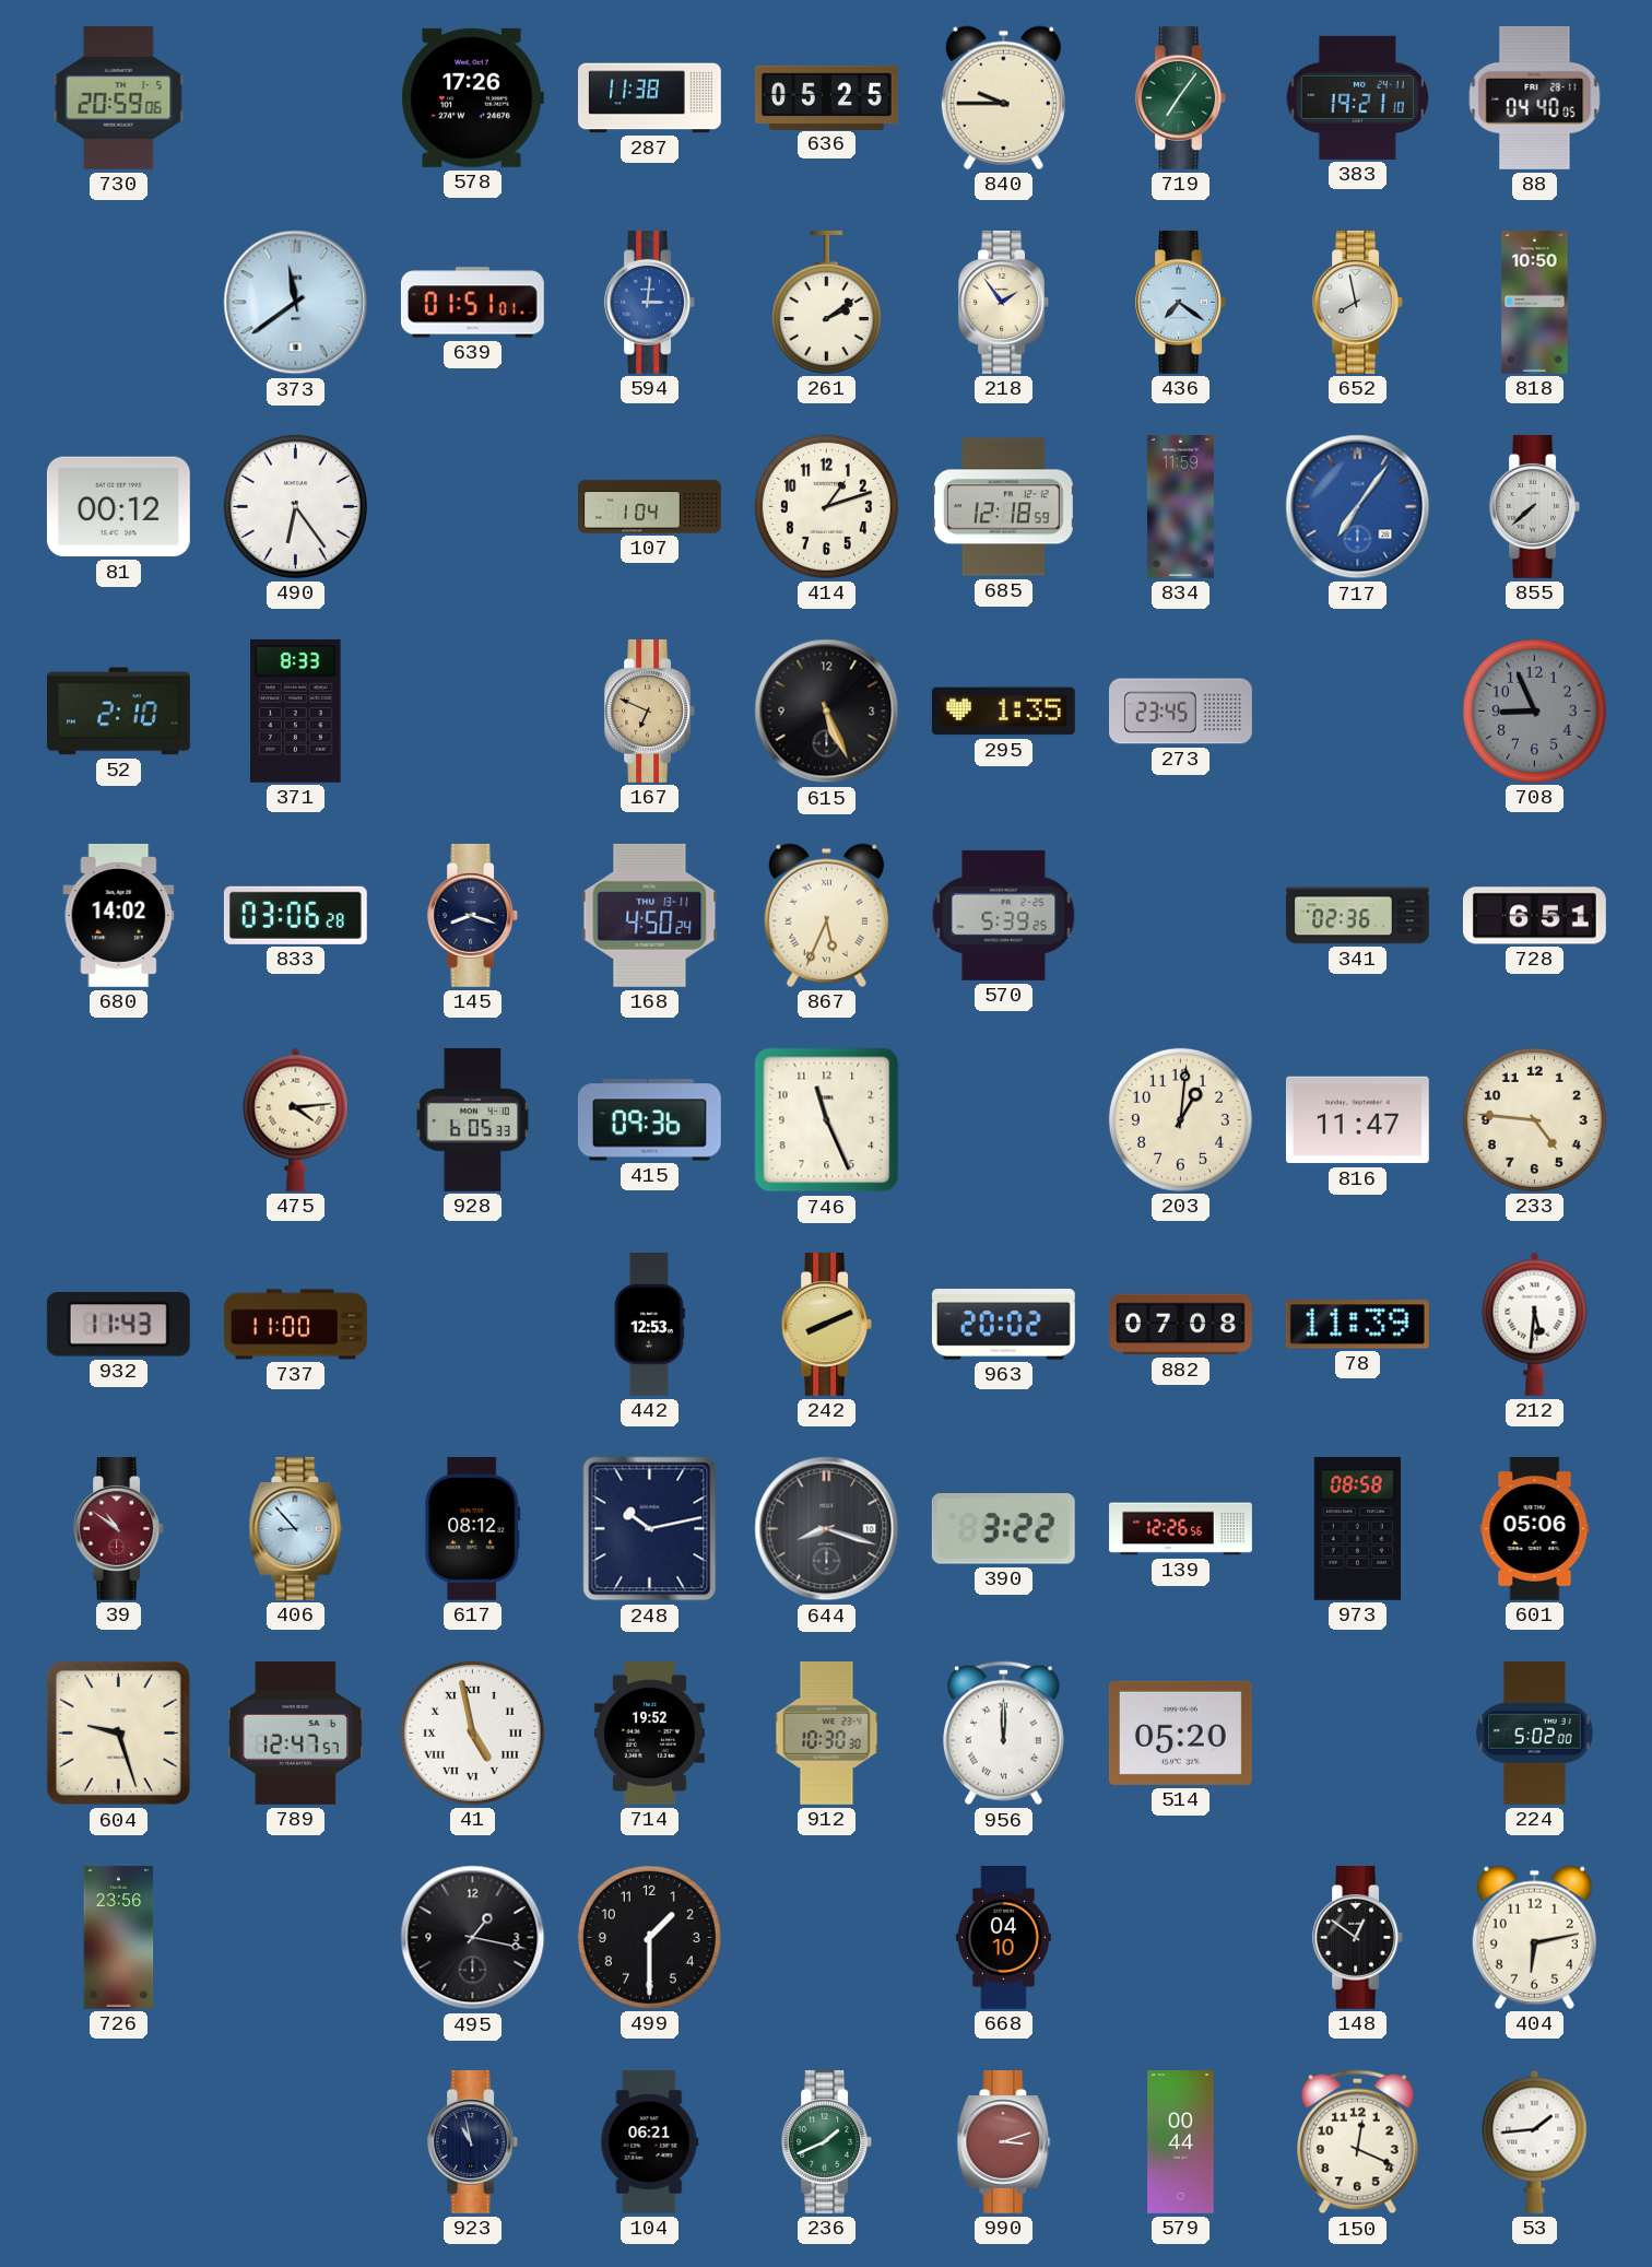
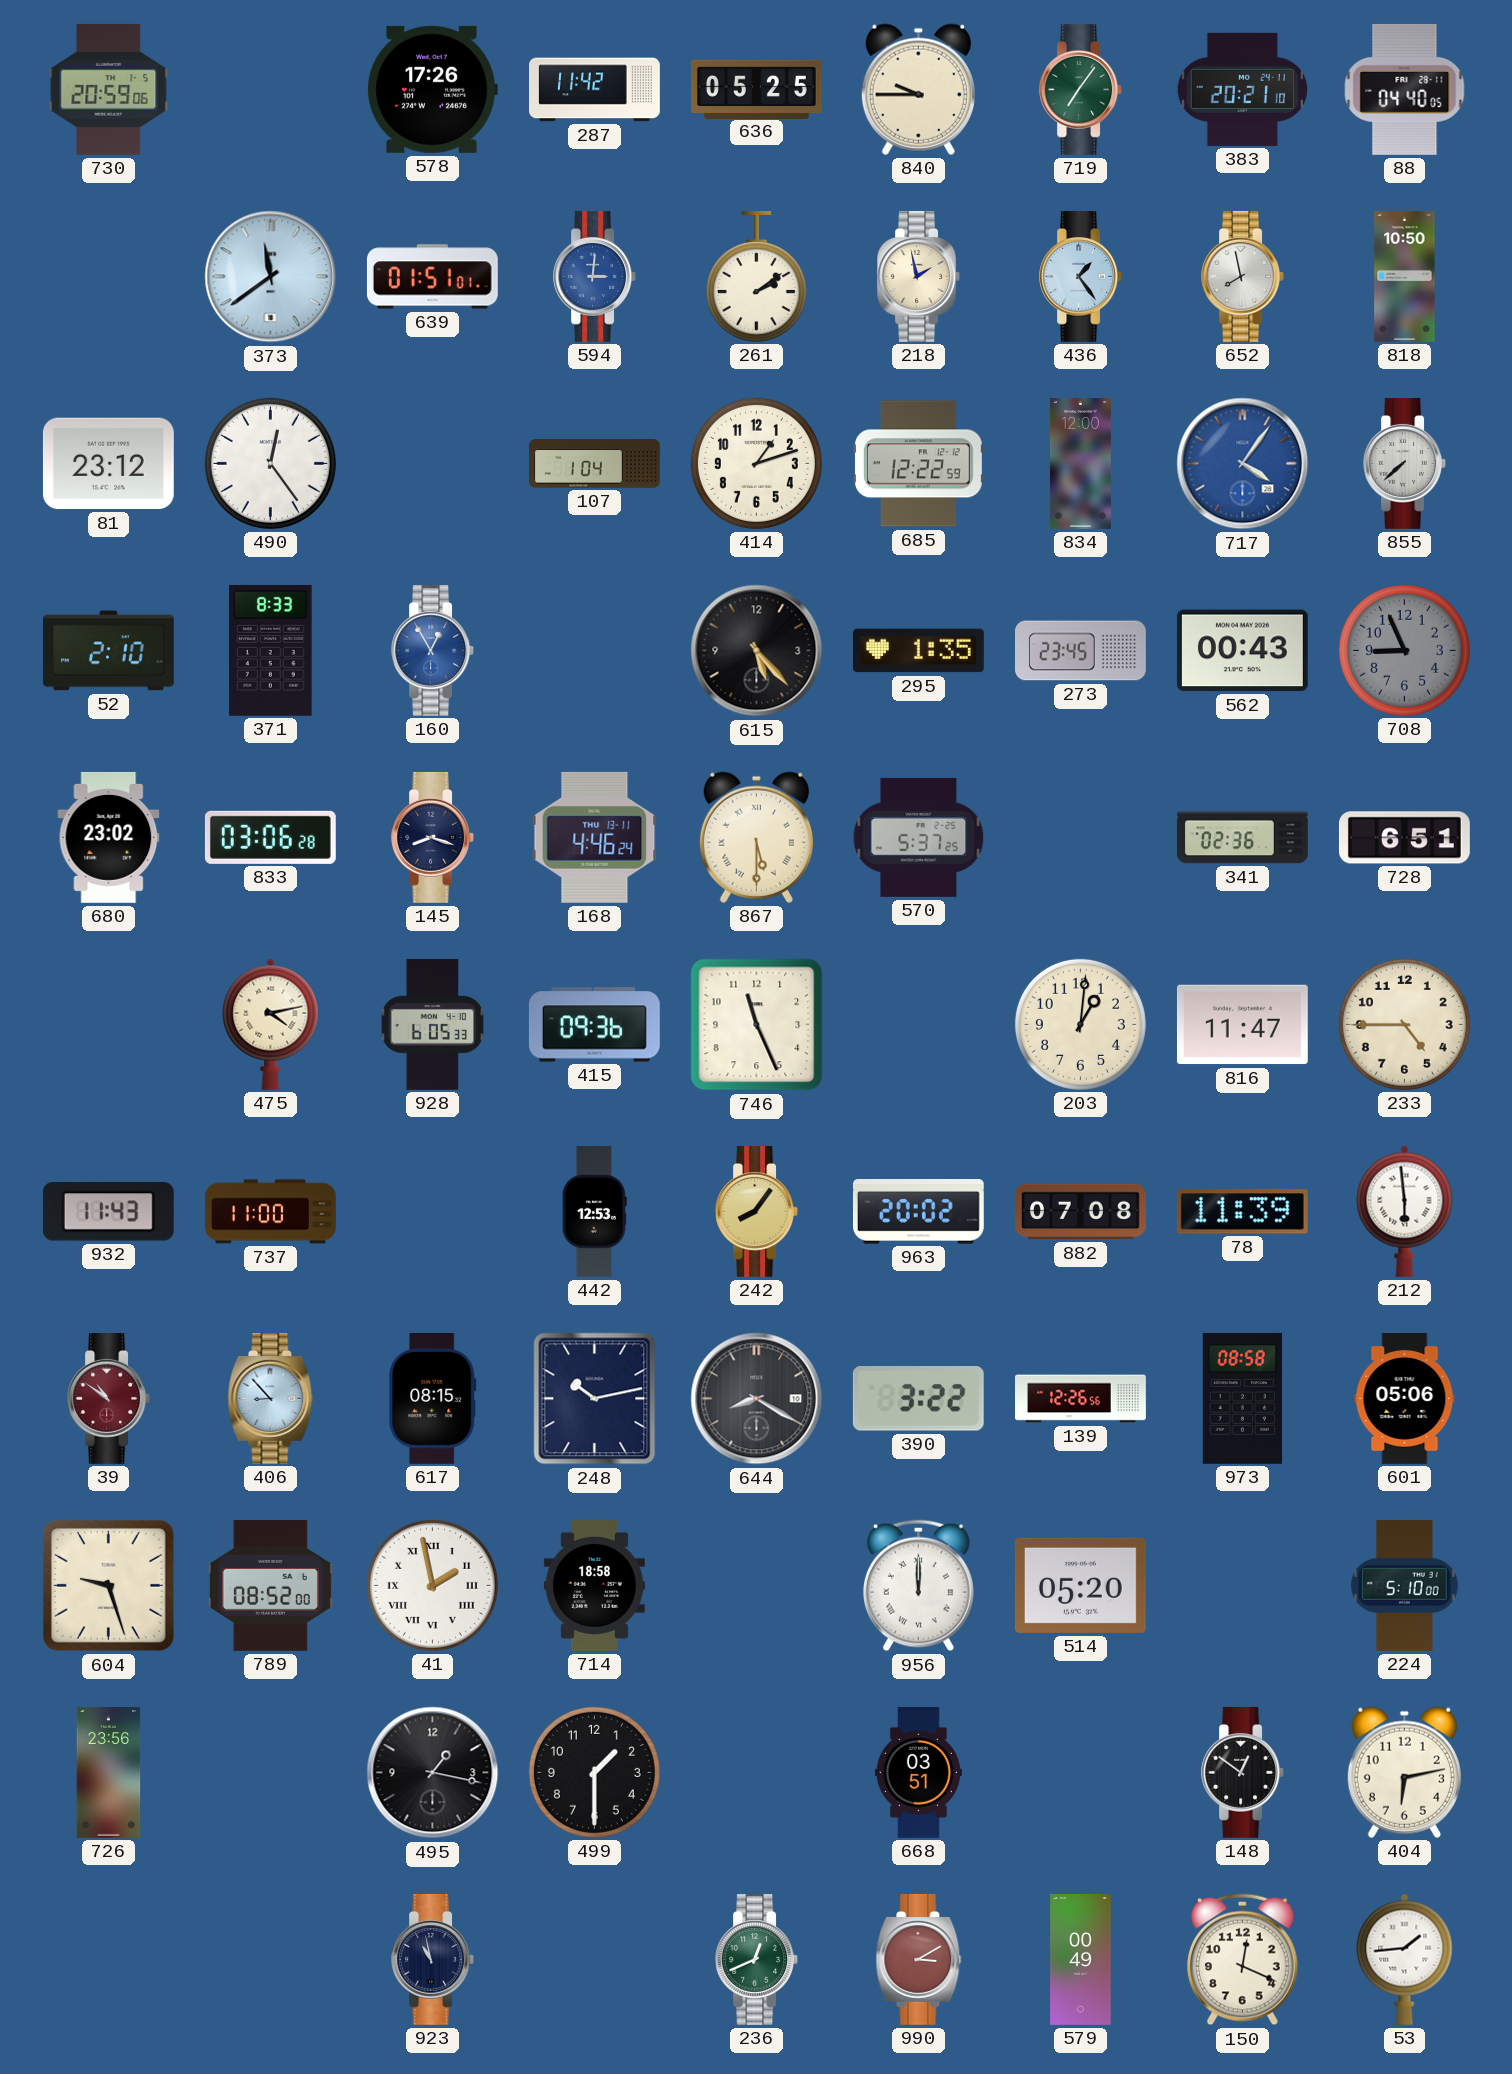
287: 11:38 -> 11:42 (595, 90)
383: 19:21 -> 20:21 (1242, 89)
218: 1:54 -> 1:58 (919, 276)
436: 7:21 -> 1:24 (1081, 276)
81: 00:12 -> 23:12 (108, 464)
490: 6:24 -> 12:24 (270, 463)
685: 12:18 -> 12:22 (918, 464)
834: 11:59 -> 12:00 (1080, 464)
717: 7:06 -> 4:06 (1243, 464)
160: none -> 12:55 (433, 650)
167: 6:49 -> none (650, 710)
615: 5:26 -> 5:23 (757, 651)
562: none -> 00:43 (1242, 651)
680: 14:02 -> 23:02 (109, 837)
168: 4:50 -> 4:46 (595, 837)
867: 5:34 -> 5:30 (756, 837)
570: 5:39 -> 5:37 (919, 837)
475: 4:14 -> 4:13 (271, 1024)
233: 4:46 -> 4:45 (1404, 1024)
242: 8:11 -> 8:06 (757, 1211)
212: 5:31 -> 5:59 (1405, 1211)
617: 08:12 -> 08:15 (433, 1398)
644: 8:18 -> 8:20 (757, 1399)
789: 12:47 -> 08:52 (270, 1585)
41: 4:58 -> 1:58 (432, 1585)
714: 19:52 -> 18:58 (594, 1586)
912: 10:30 -> none (827, 1732)
224: 5:02 -> 5:10 (1405, 1585)
668: 04:10 -> 03:51 (918, 1773)
104: 06:21 -> none (650, 2142)
236: 1:41 -> 12:41 (757, 1959)
990: 3:12 -> 3:10 (919, 1959)
579: 00:44 -> 00:49 (1081, 1960)
